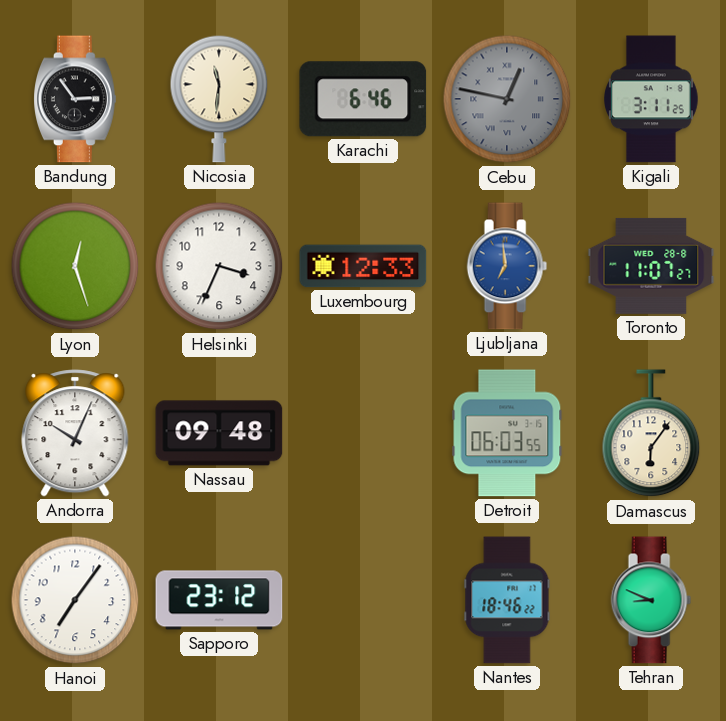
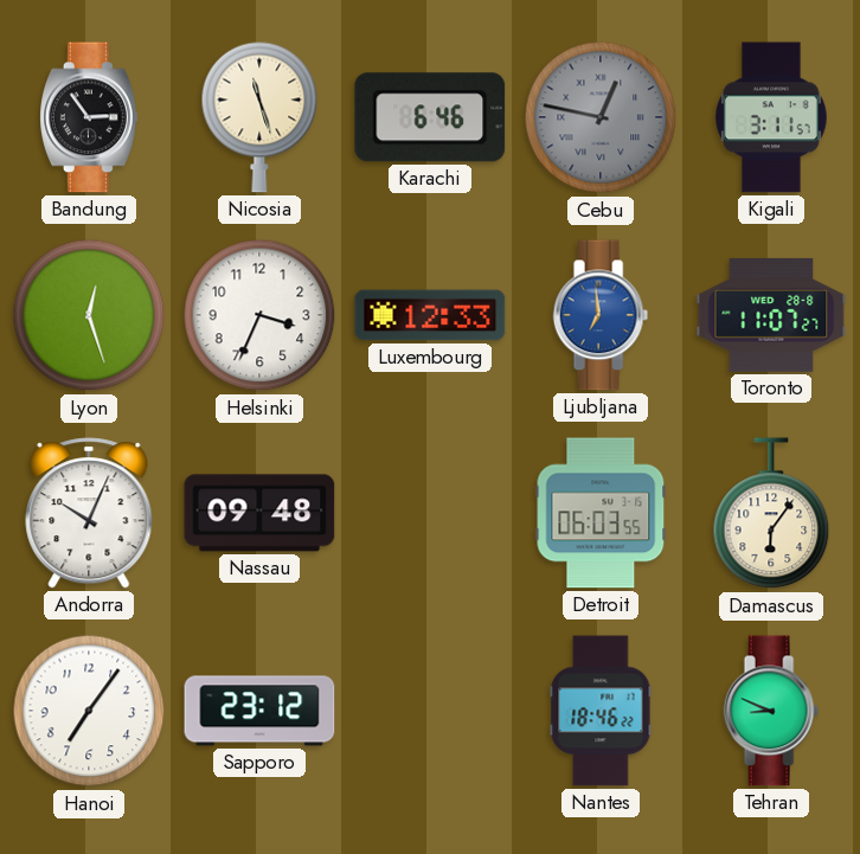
Nicosia: 11:31 -> 11:27 (259, 117)
Kigali: 3:11:25 -> 3:11:57 (772, 117)
